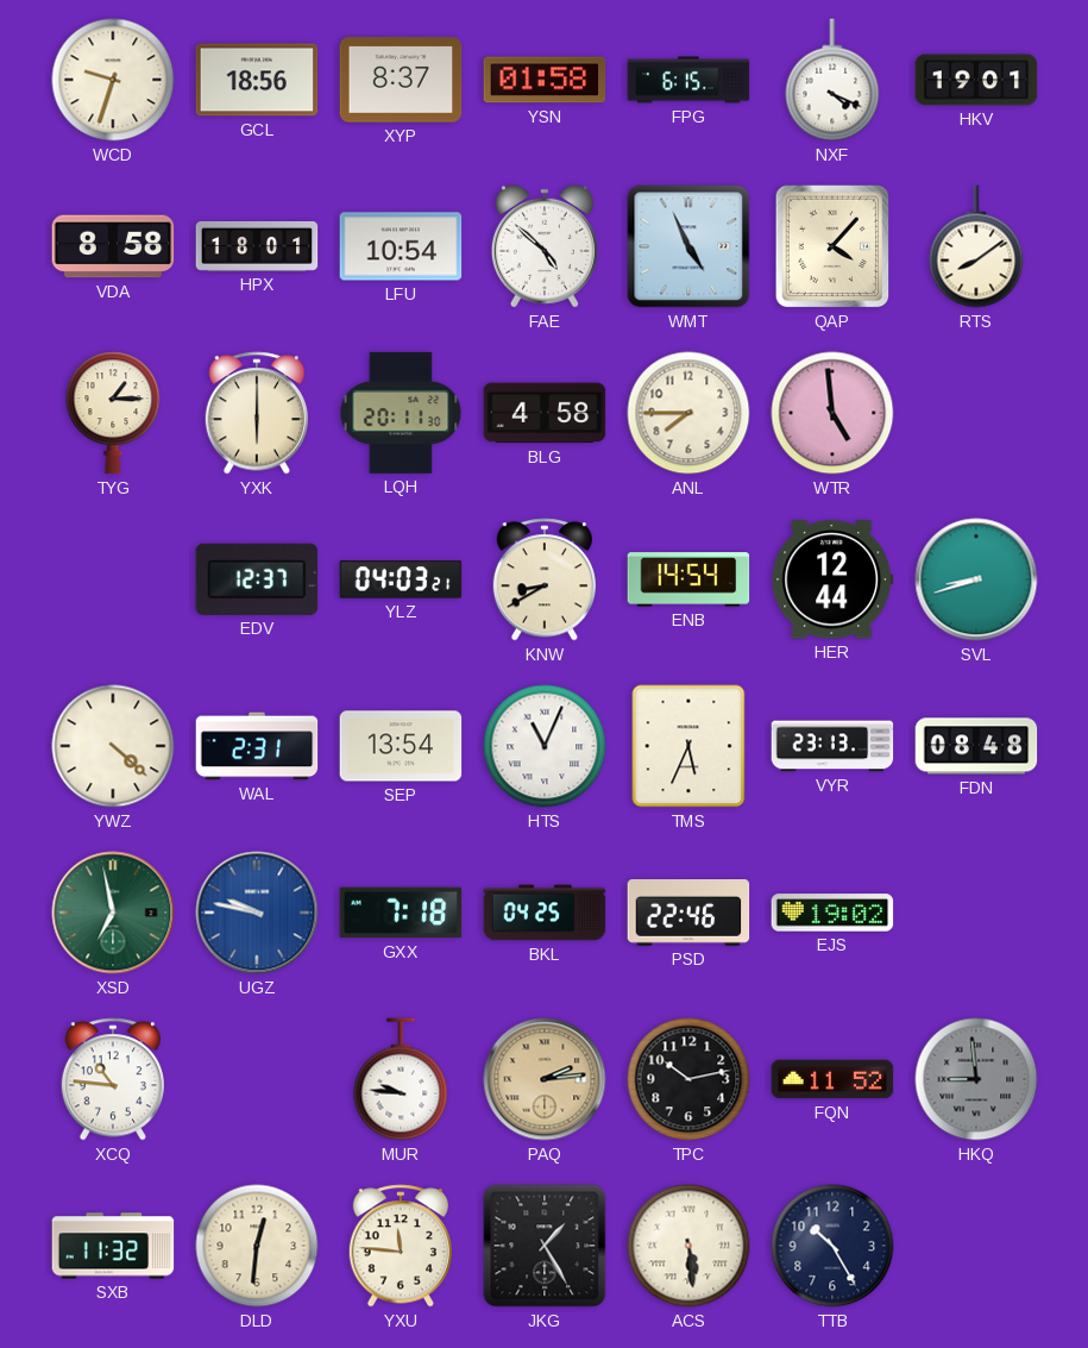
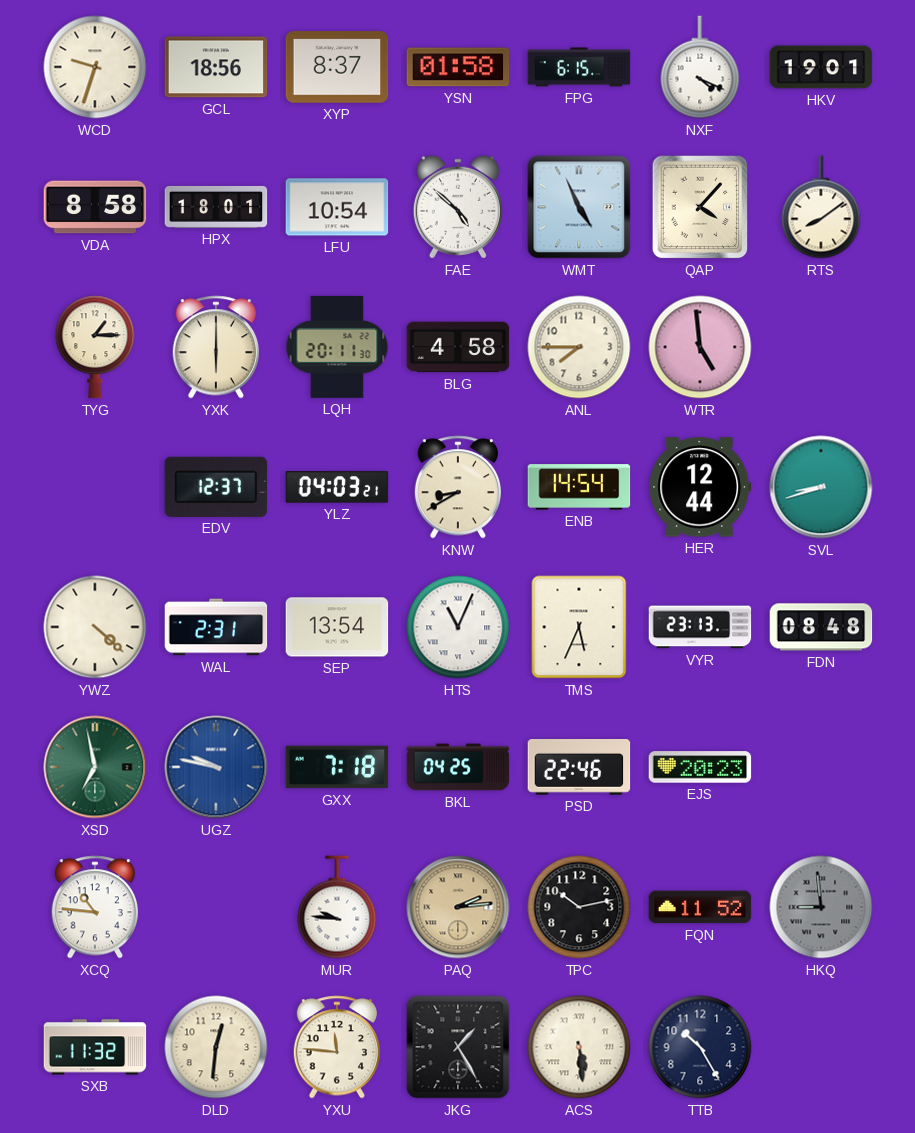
EJS: 19:02 -> 20:23 (700, 767)
